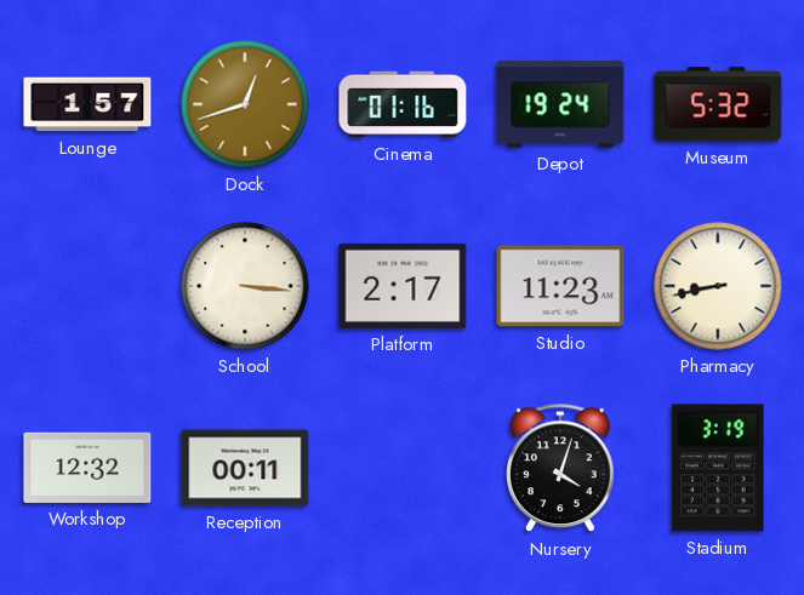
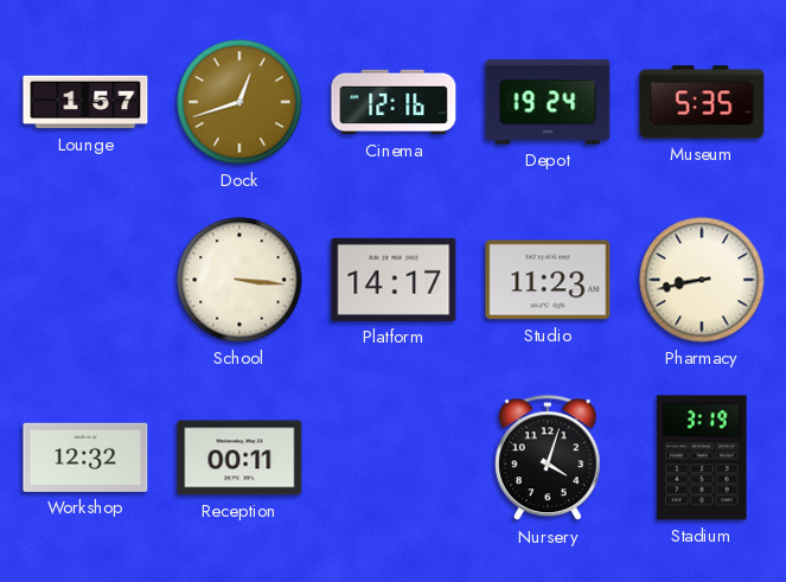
Cinema: 01:16 -> 12:16 (394, 102)
Museum: 5:32 -> 5:35 (702, 102)
Platform: 2:17 -> 14:17 (394, 280)
